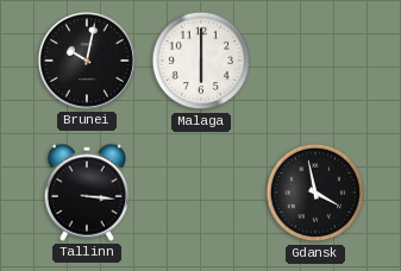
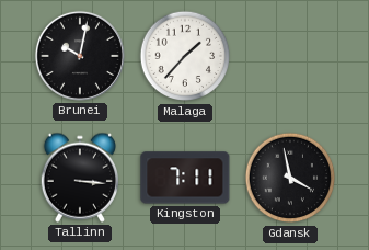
Malaga: 6:00 -> 1:37 (185, 56)
Kingston: none -> 7:11 (185, 178)
